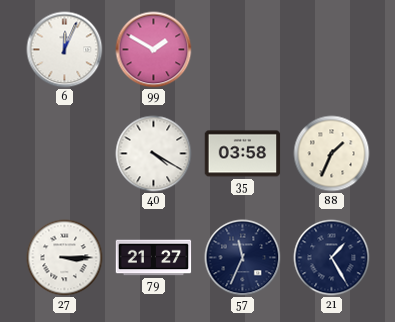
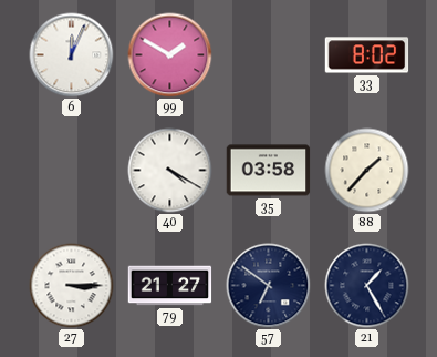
33: none -> 8:02 (367, 55)
88: 1:34 -> 1:37 (367, 171)
57: 11:34 -> 6:51 (269, 286)
